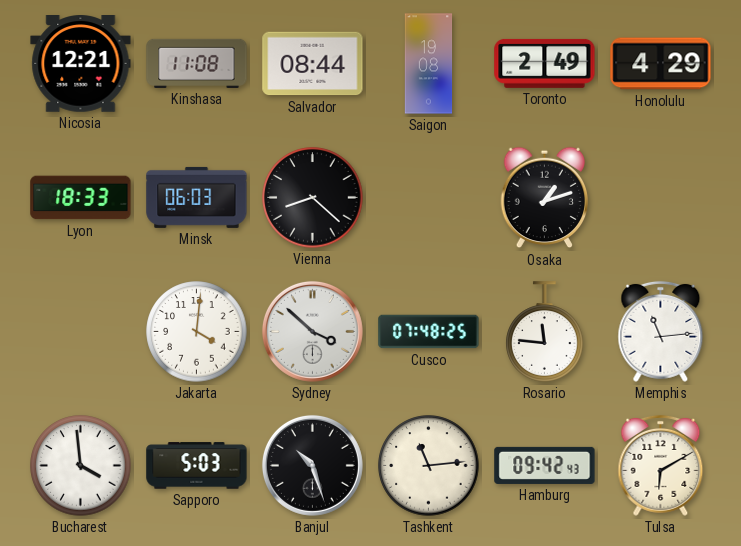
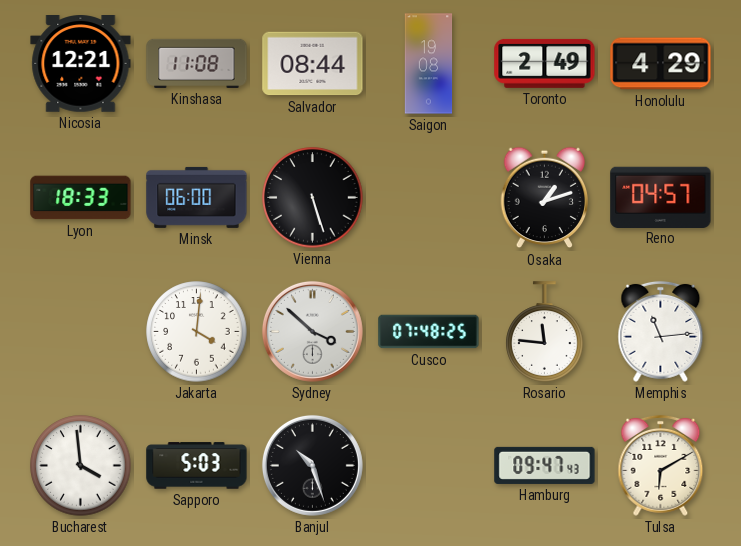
Minsk: 06:03 -> 06:00 (197, 197)
Vienna: 8:22 -> 5:27 (313, 198)
Reno: none -> 04:57 (661, 197)
Tashkent: 11:14 -> none (429, 466)
Hamburg: 09:42 -> 09:47 (545, 465)
